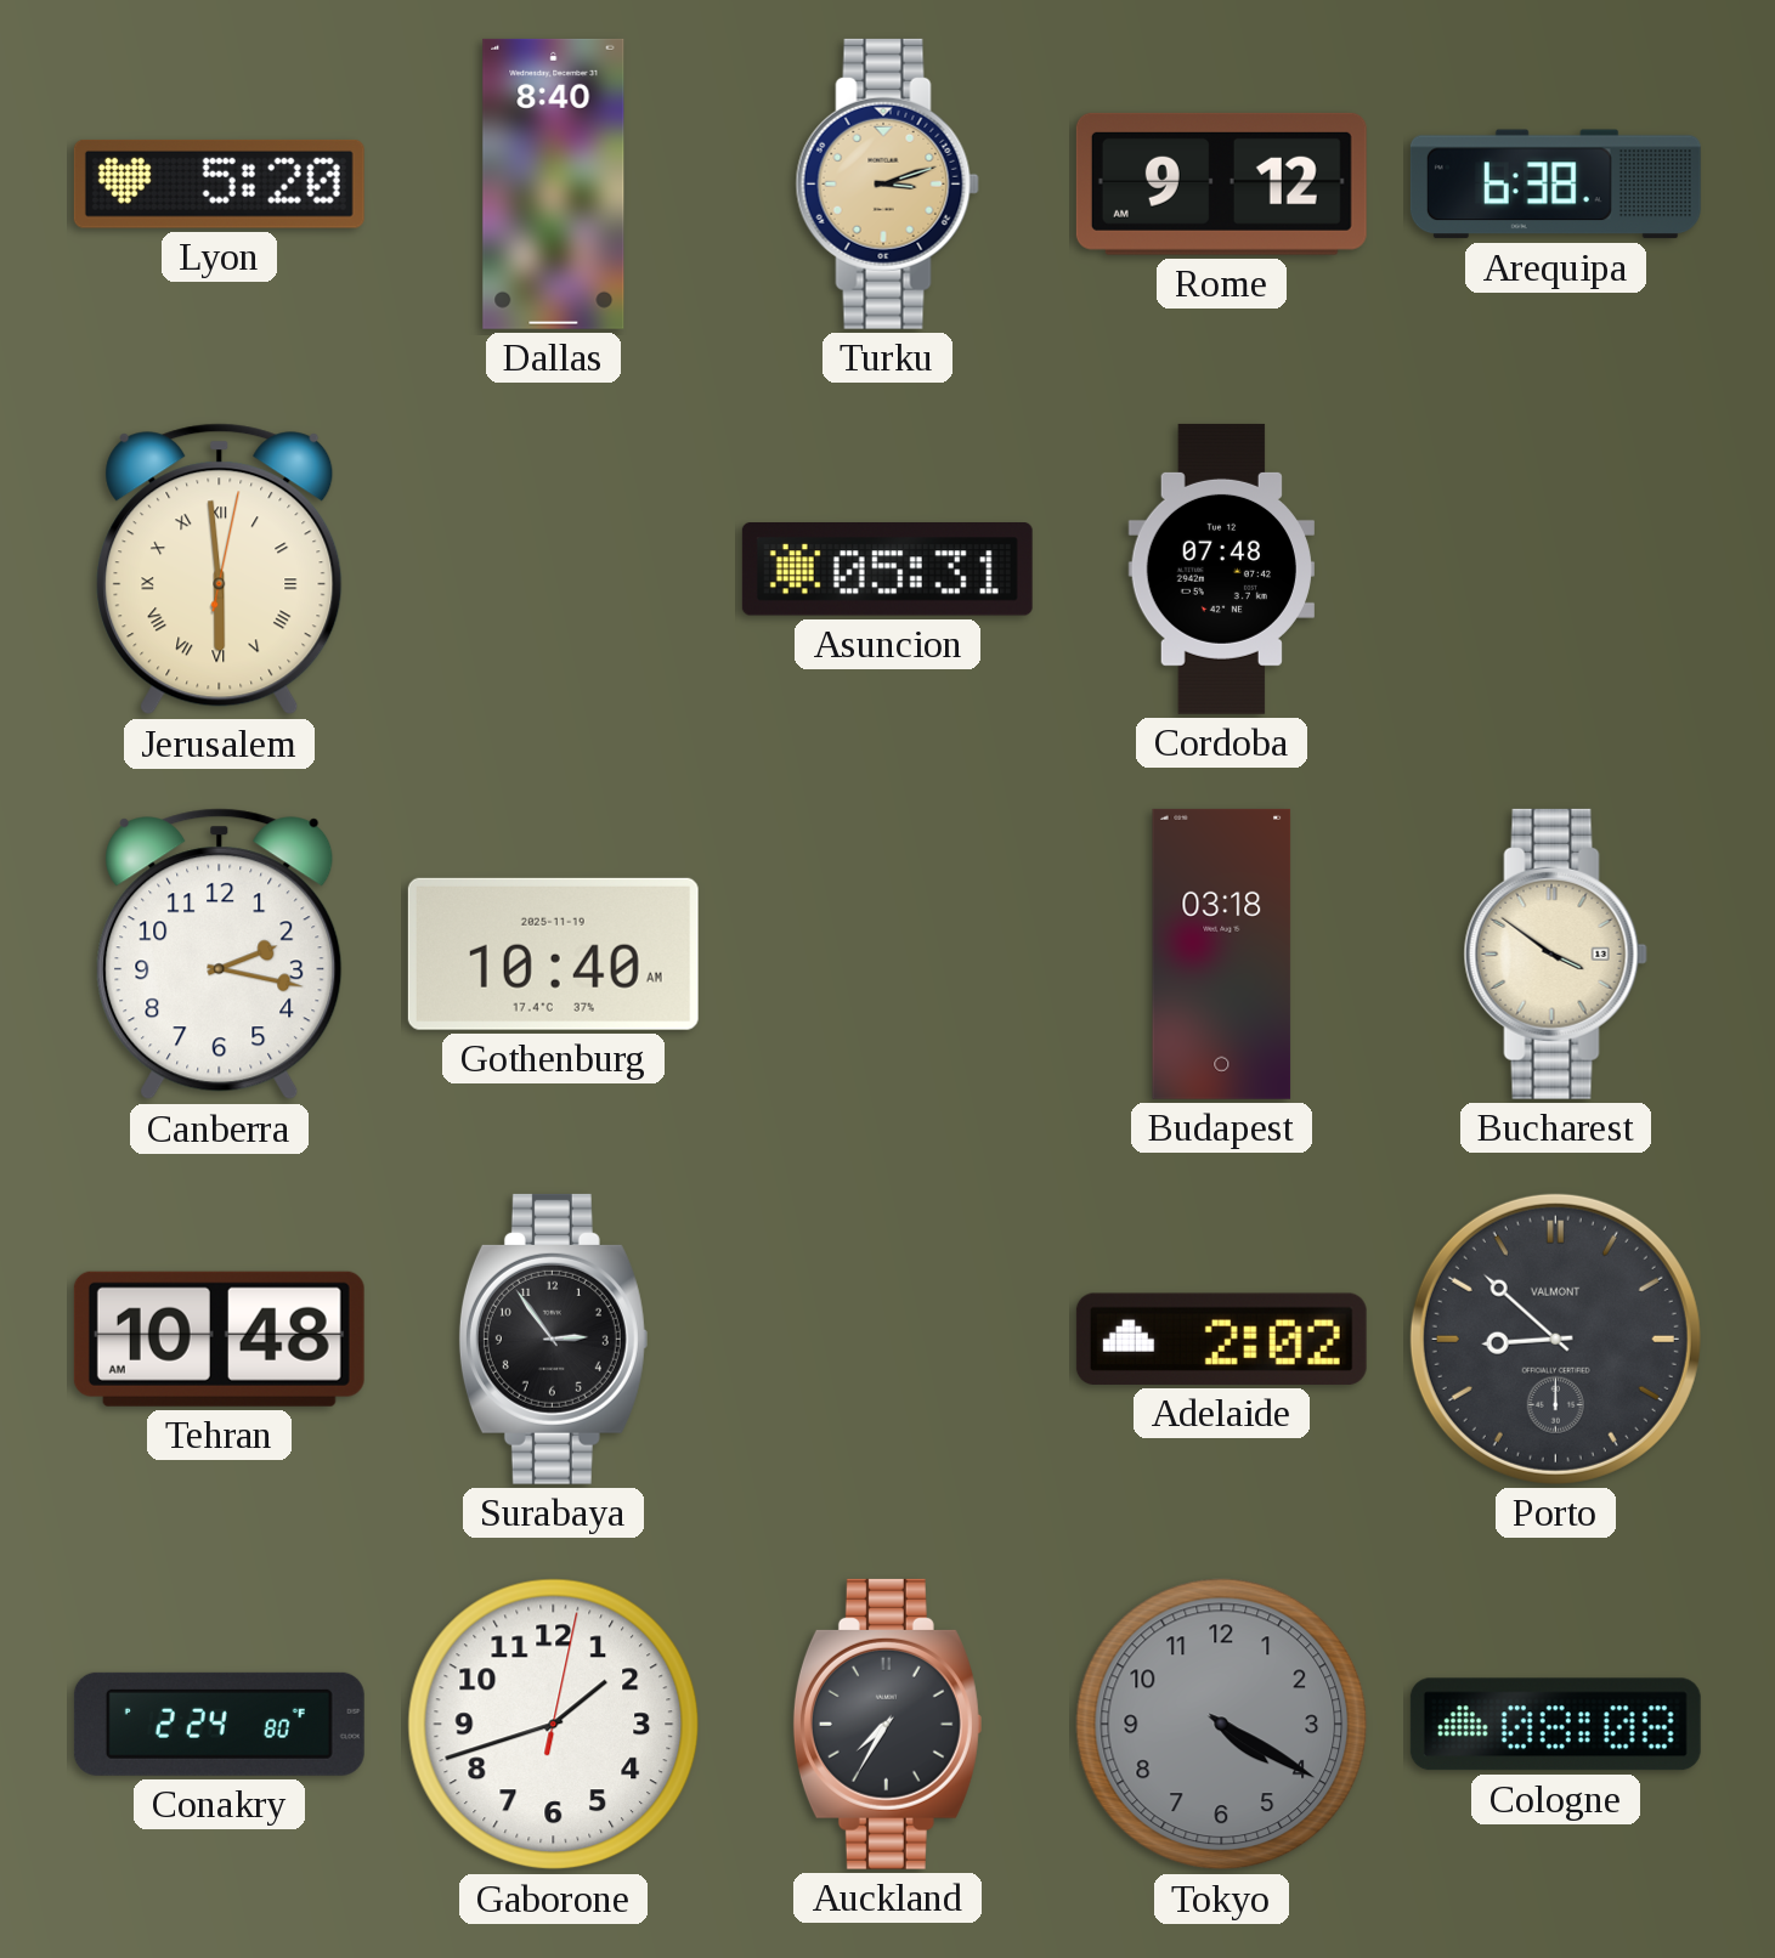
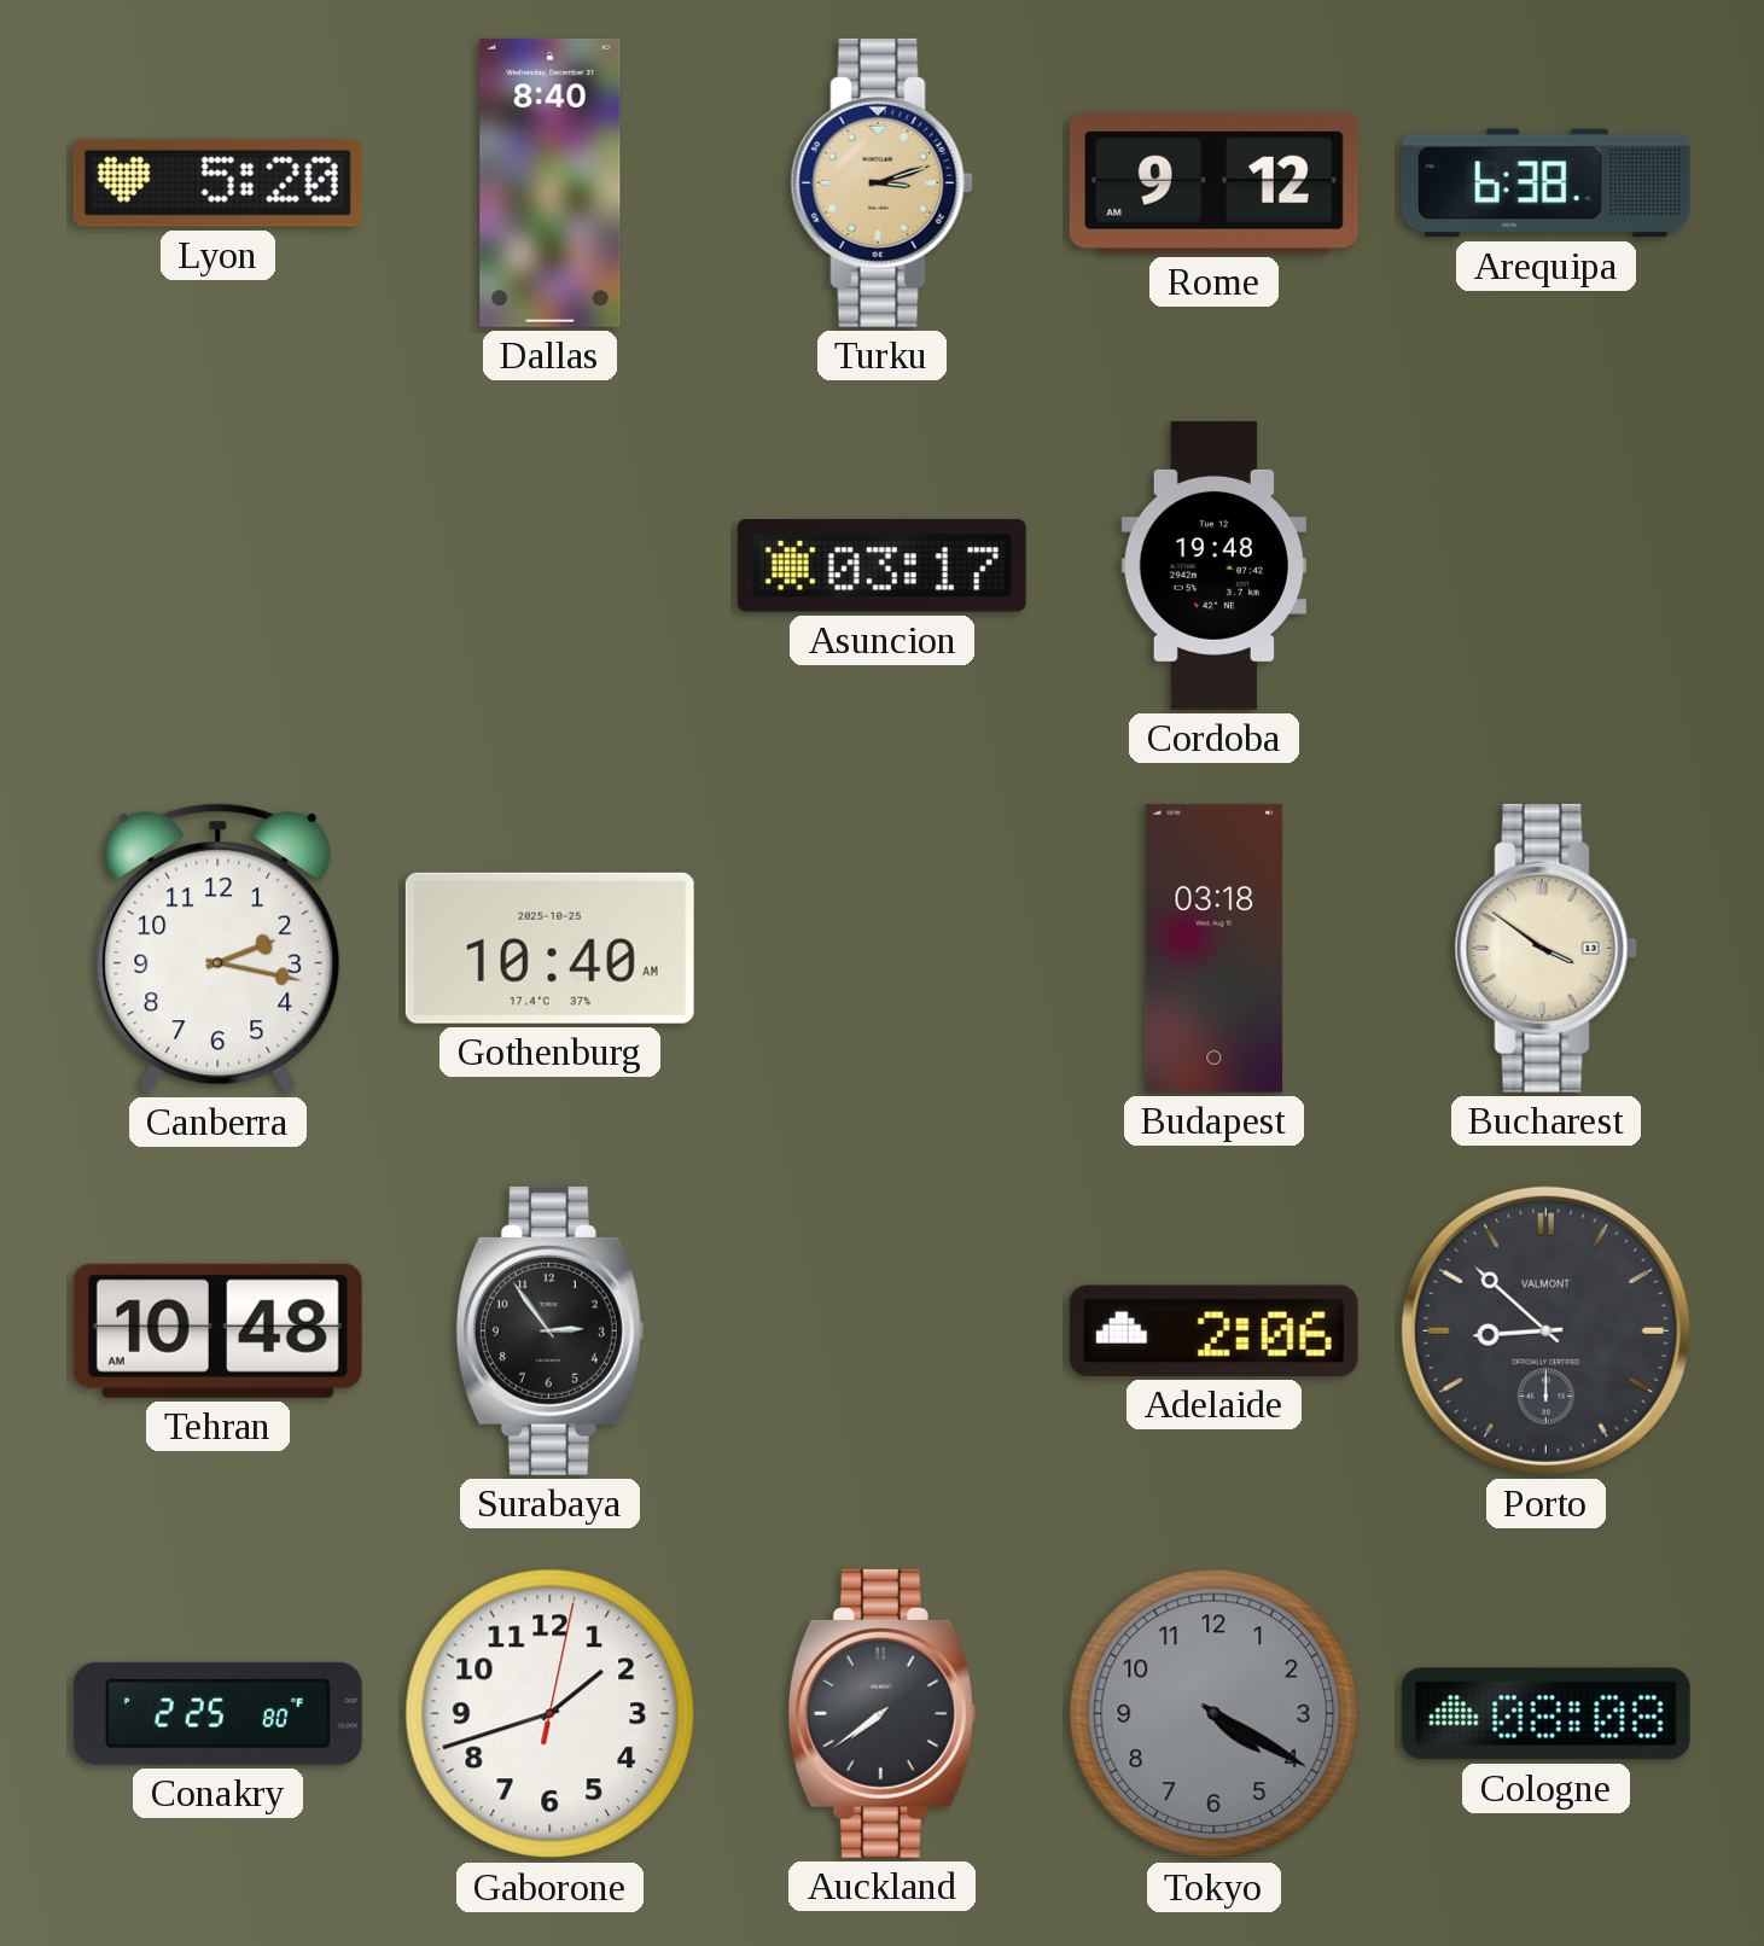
Jerusalem: 5:59 -> none (220, 570)
Asuncion: 05:31 -> 03:17 (881, 565)
Cordoba: 07:48 -> 19:48 (1213, 565)
Gothenburg date: 2025-11-19 -> 2025-10-25 (549, 948)
Adelaide: 2:02 -> 2:06 (1213, 1330)
Conakry: 2:24 -> 2:25 (217, 1713)
Auckland: 7:35 -> 7:39 (881, 1713)
